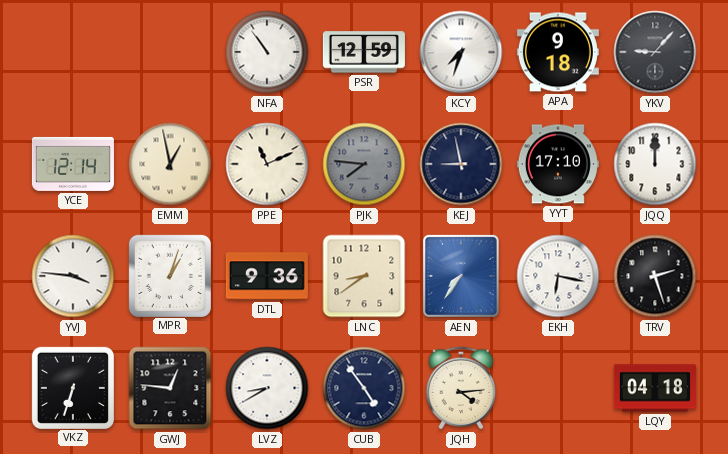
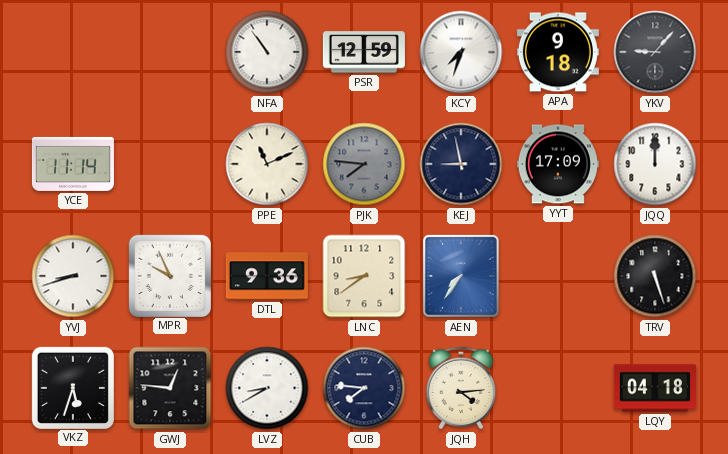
YCE: 12:14 -> 11:14 (73, 164)
EMM: 12:58 -> none (170, 164)
YYT: 17:10 -> 17:09 (558, 164)
YVJ: 3:46 -> 8:42 (73, 276)
MPR: 1:03 -> 9:56 (169, 275)
EKH: 6:17 -> none (558, 276)
TRV: 2:27 -> 5:27 (655, 276)
VKZ: 6:33 -> 5:33 (72, 387)
CUB: 4:54 -> 7:46 (364, 388)
